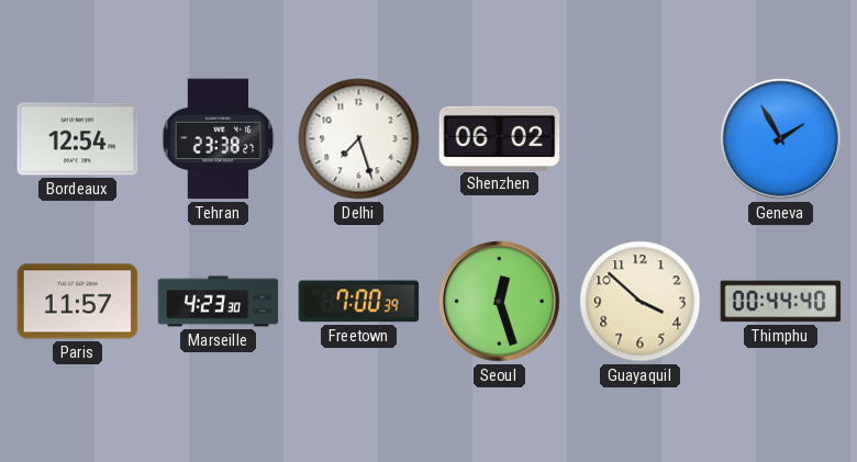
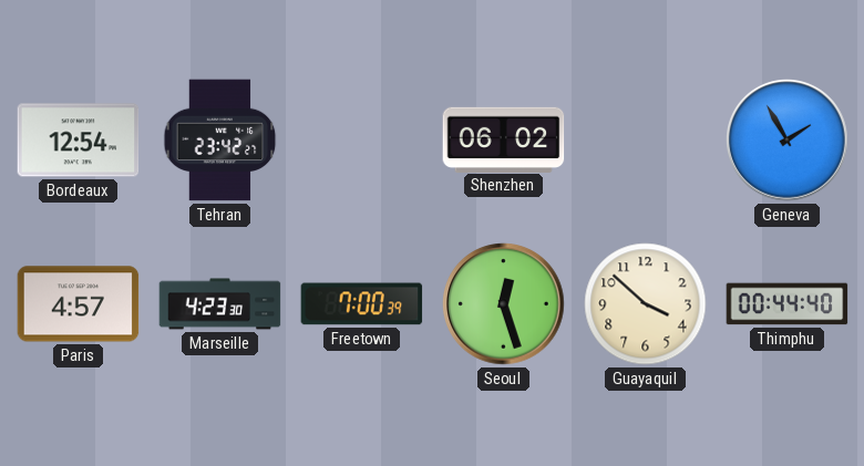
Tehran: 23:38 -> 23:42 (220, 141)
Delhi: 7:27 -> none (359, 139)
Paris: 11:57 -> 4:57 (79, 304)
